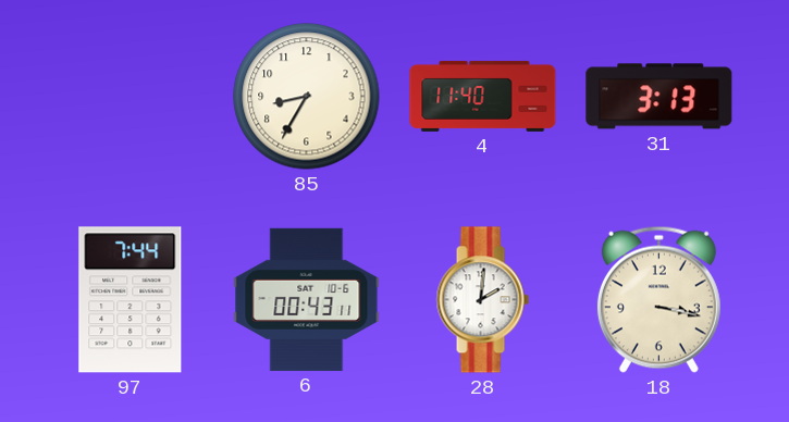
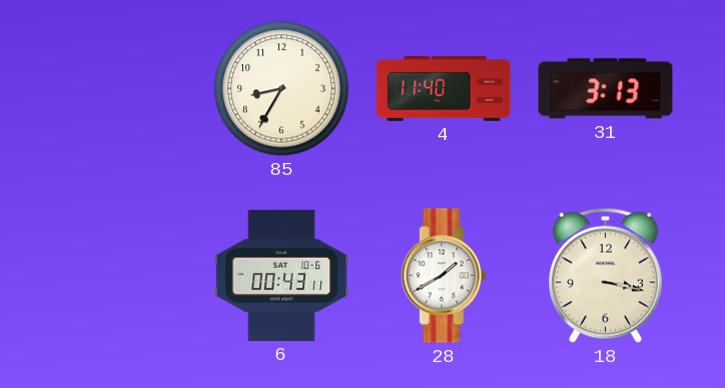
97: 7:44 -> none (131, 300)
28: 2:01 -> 1:40 (443, 276)
